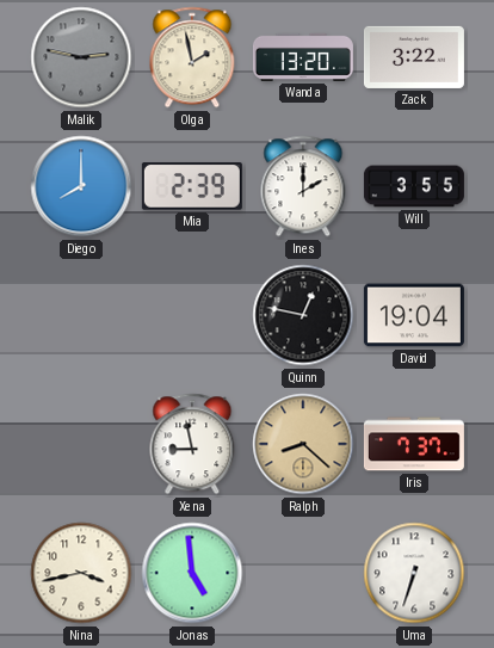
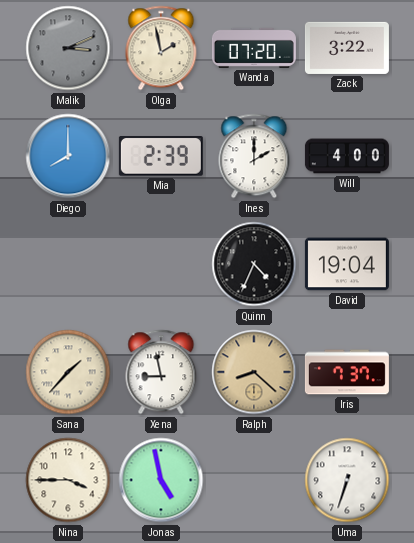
Malik: 2:47 -> 3:11 (68, 48)
Wanda: 13:20 -> 07:20 (254, 48)
Will: 3:55 -> 4:00 (347, 156)
Quinn: 12:47 -> 4:34 (254, 264)
Sana: none -> 1:37 (68, 372)
Nina: 3:43 -> 3:45 (68, 480)
Jonas: 4:59 -> 4:58 (161, 480)
